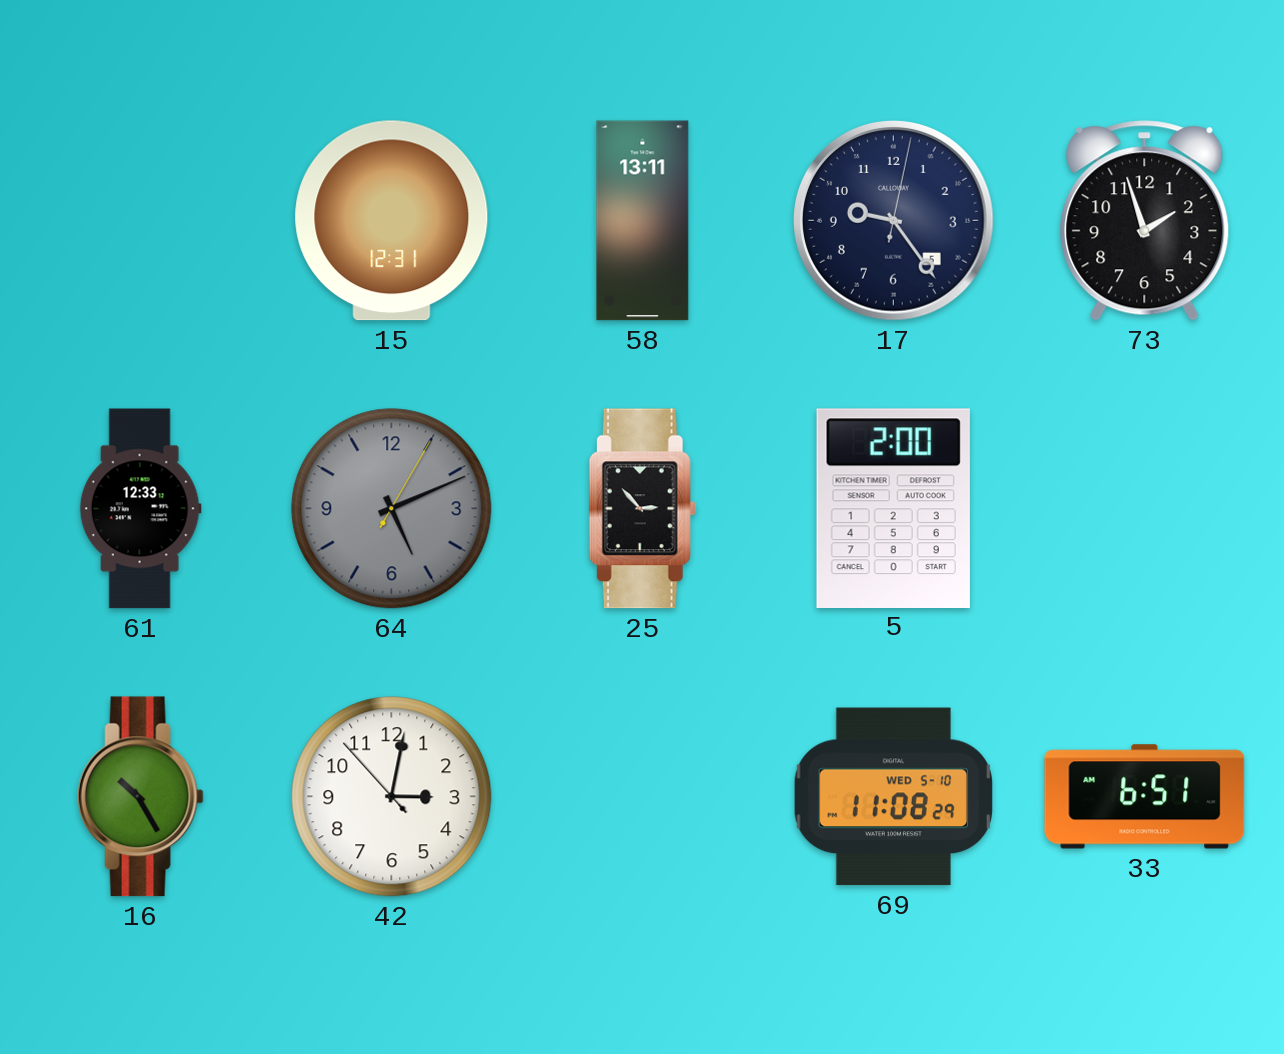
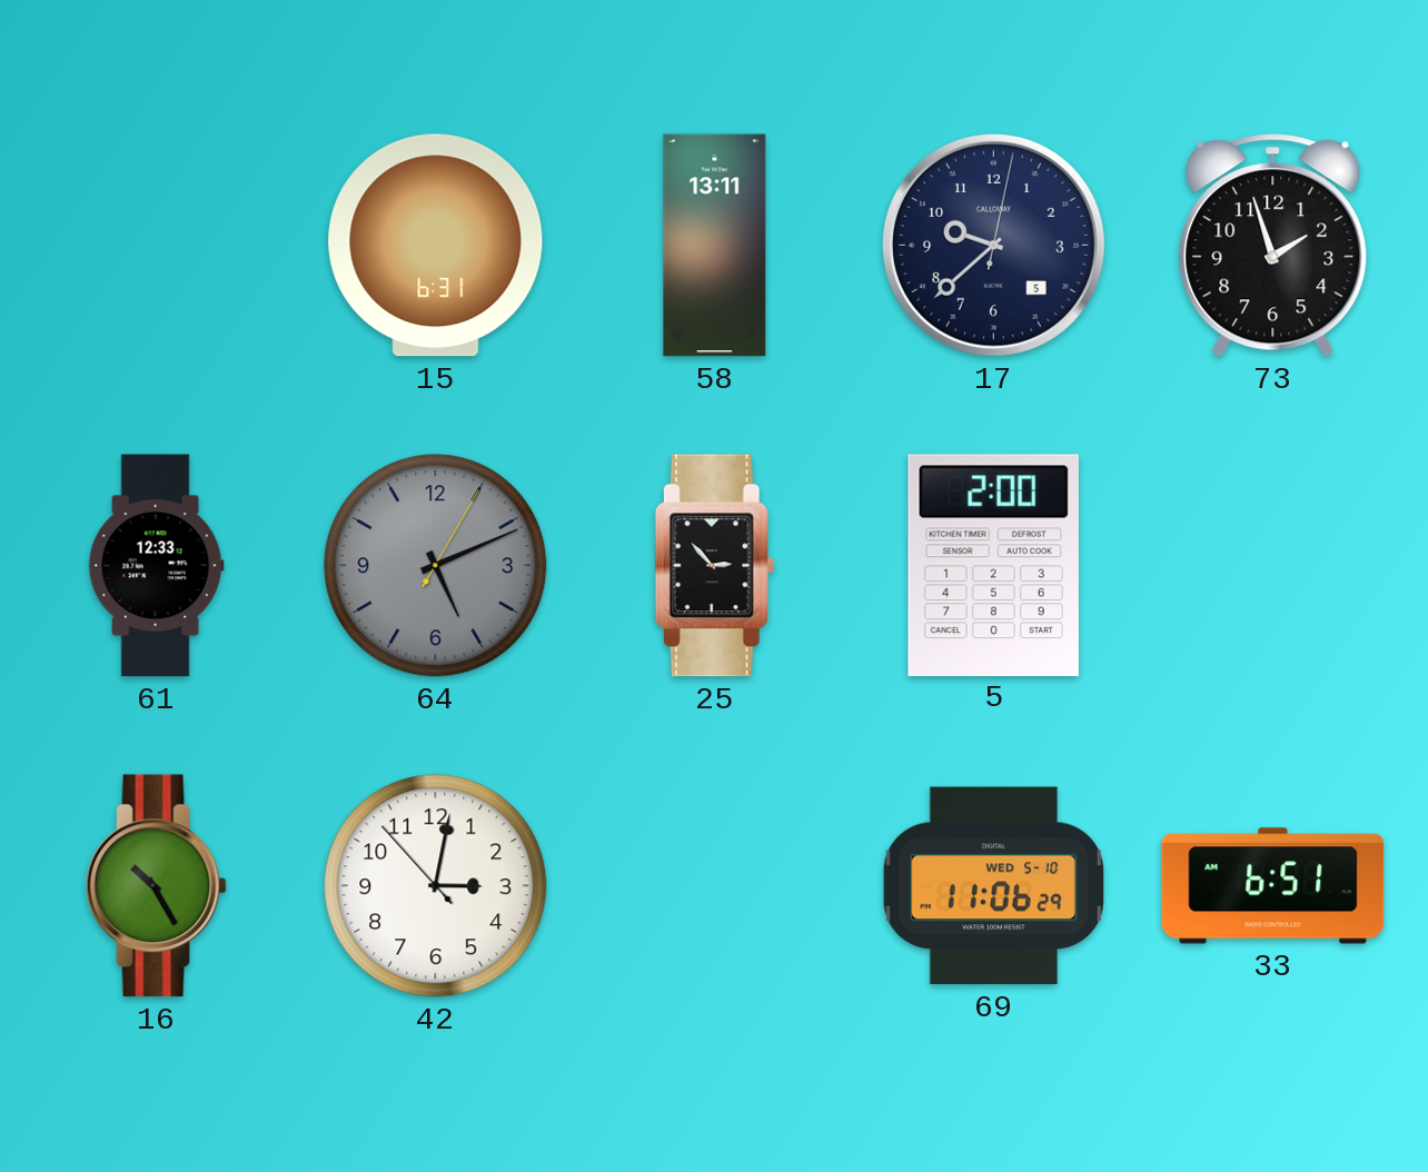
15: 12:31 -> 6:31 (436, 246)
17: 9:24 -> 9:38 (994, 246)
69: 11:08 -> 11:06 (993, 886)
